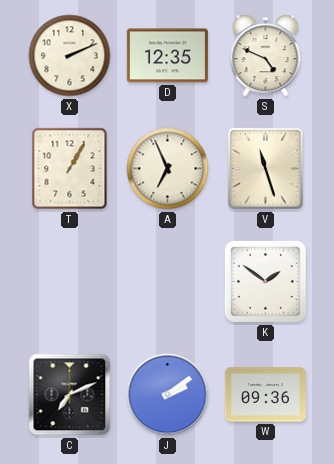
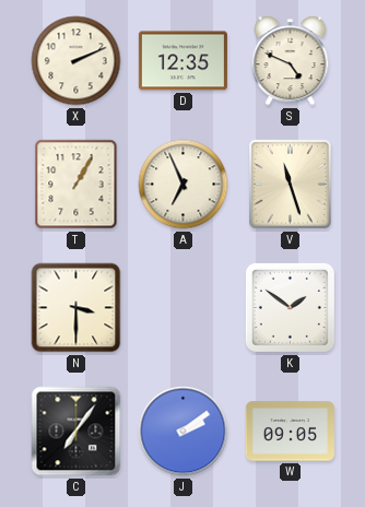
N: none -> 3:30 (76, 308)
C: 7:11 -> 7:06 (76, 432)
W: 09:36 -> 09:05 (290, 432)
